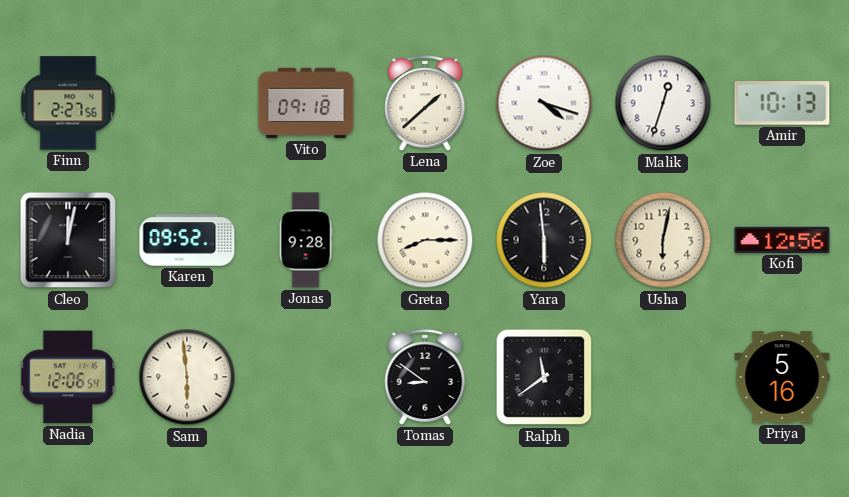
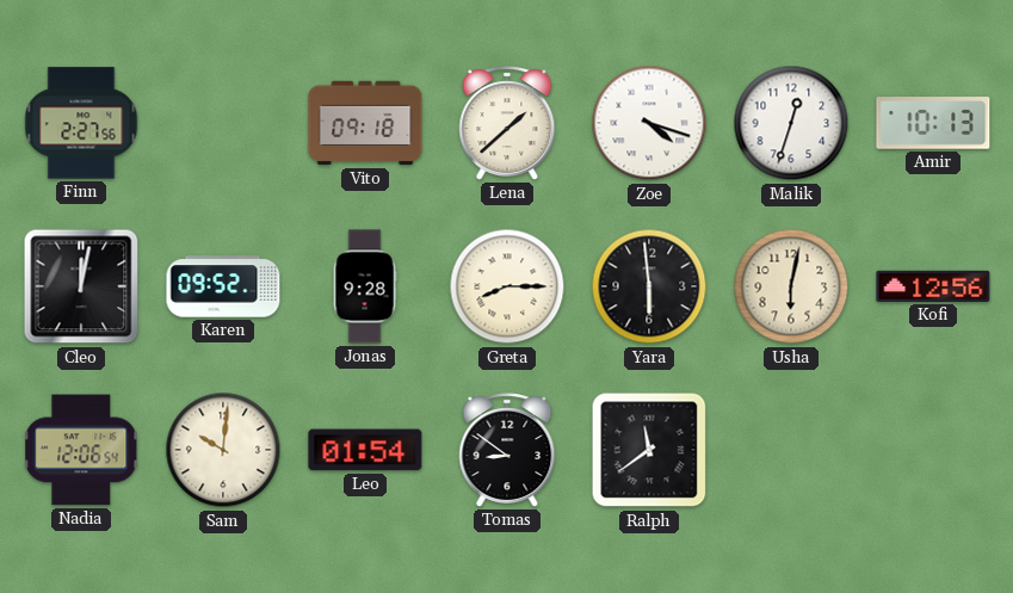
Sam: 5:59 -> 10:01 (223, 450)
Leo: none -> 01:54 (365, 450)
Priya: 5:16 -> none (782, 377)
